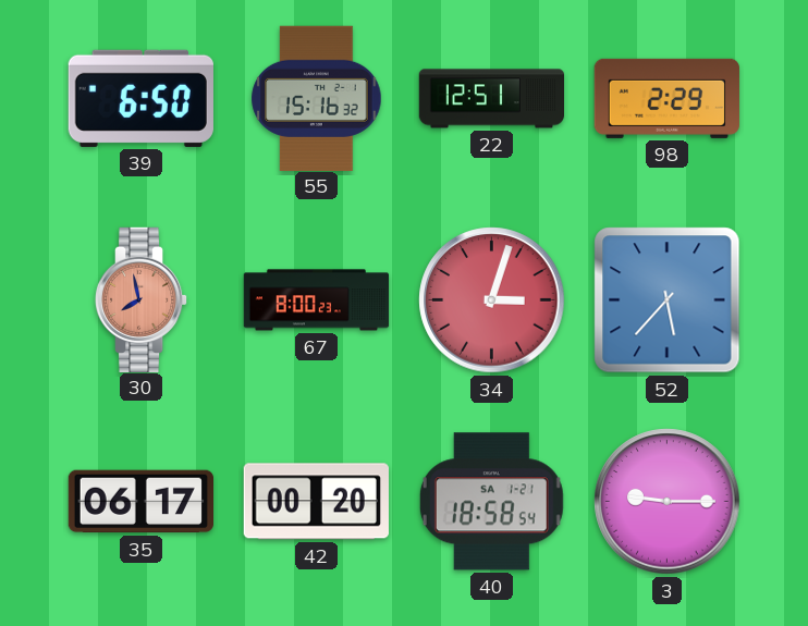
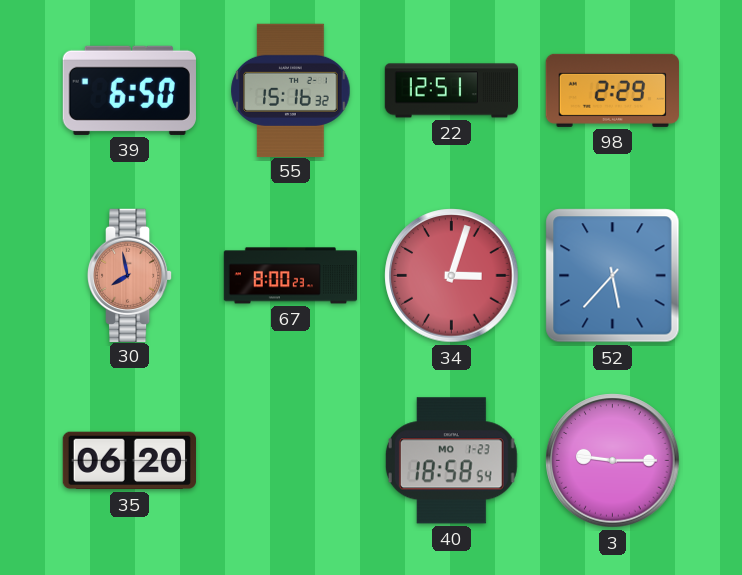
35: 06:17 -> 06:20 (129, 461)
42: 00:20 -> none (316, 502)
40 date: SA 1-21 -> MO 1-23 (451, 461)
